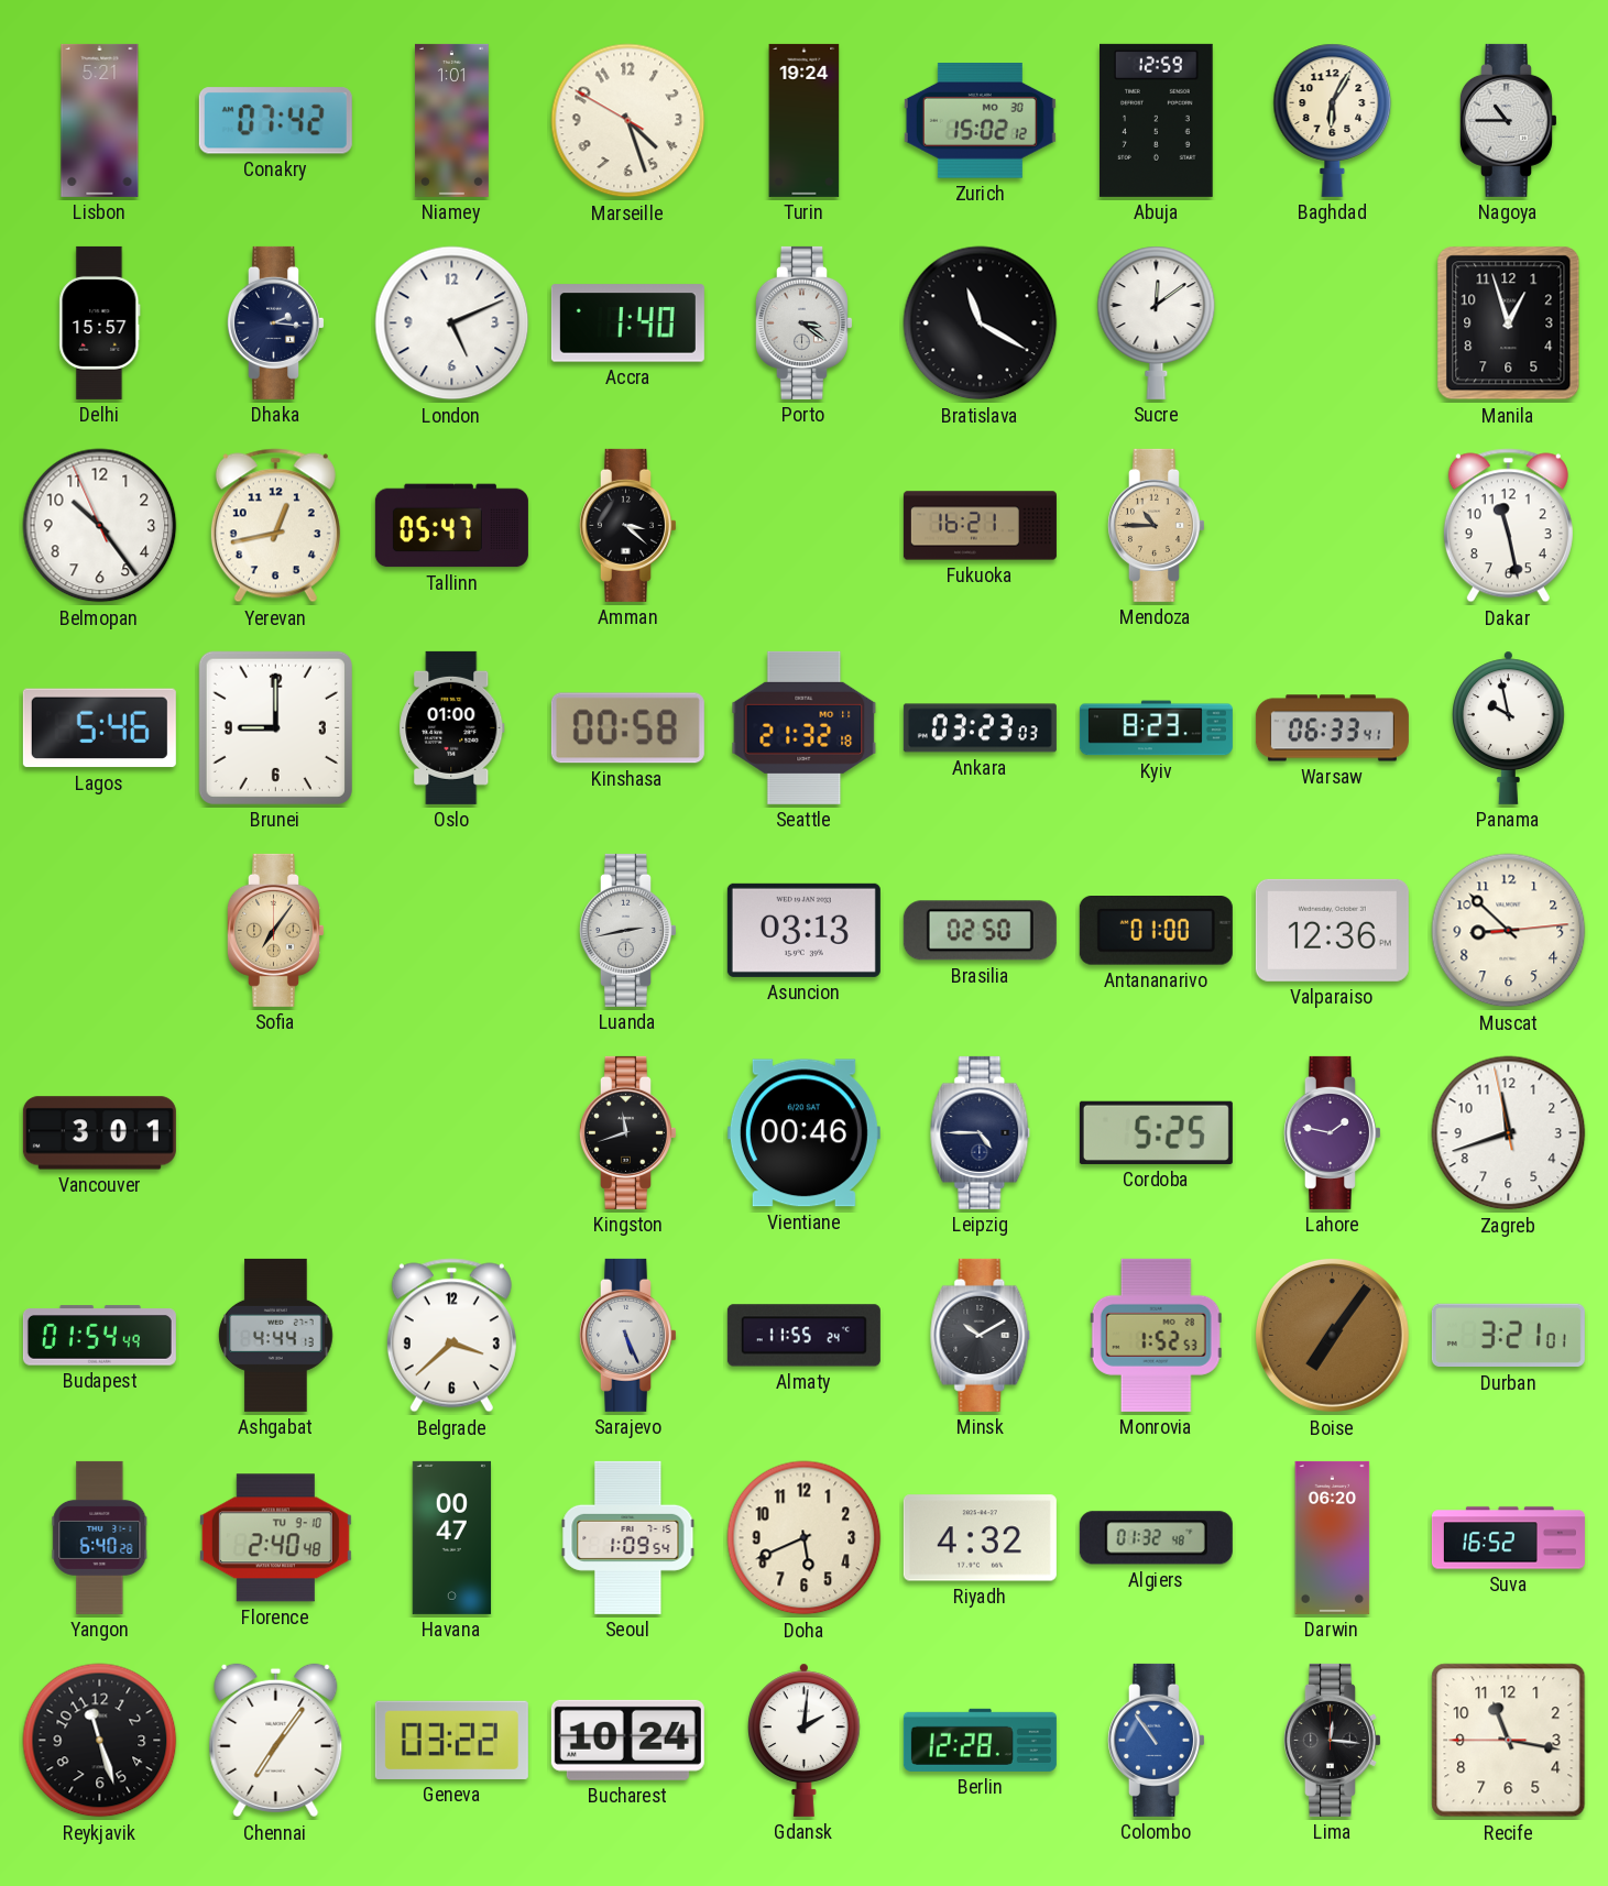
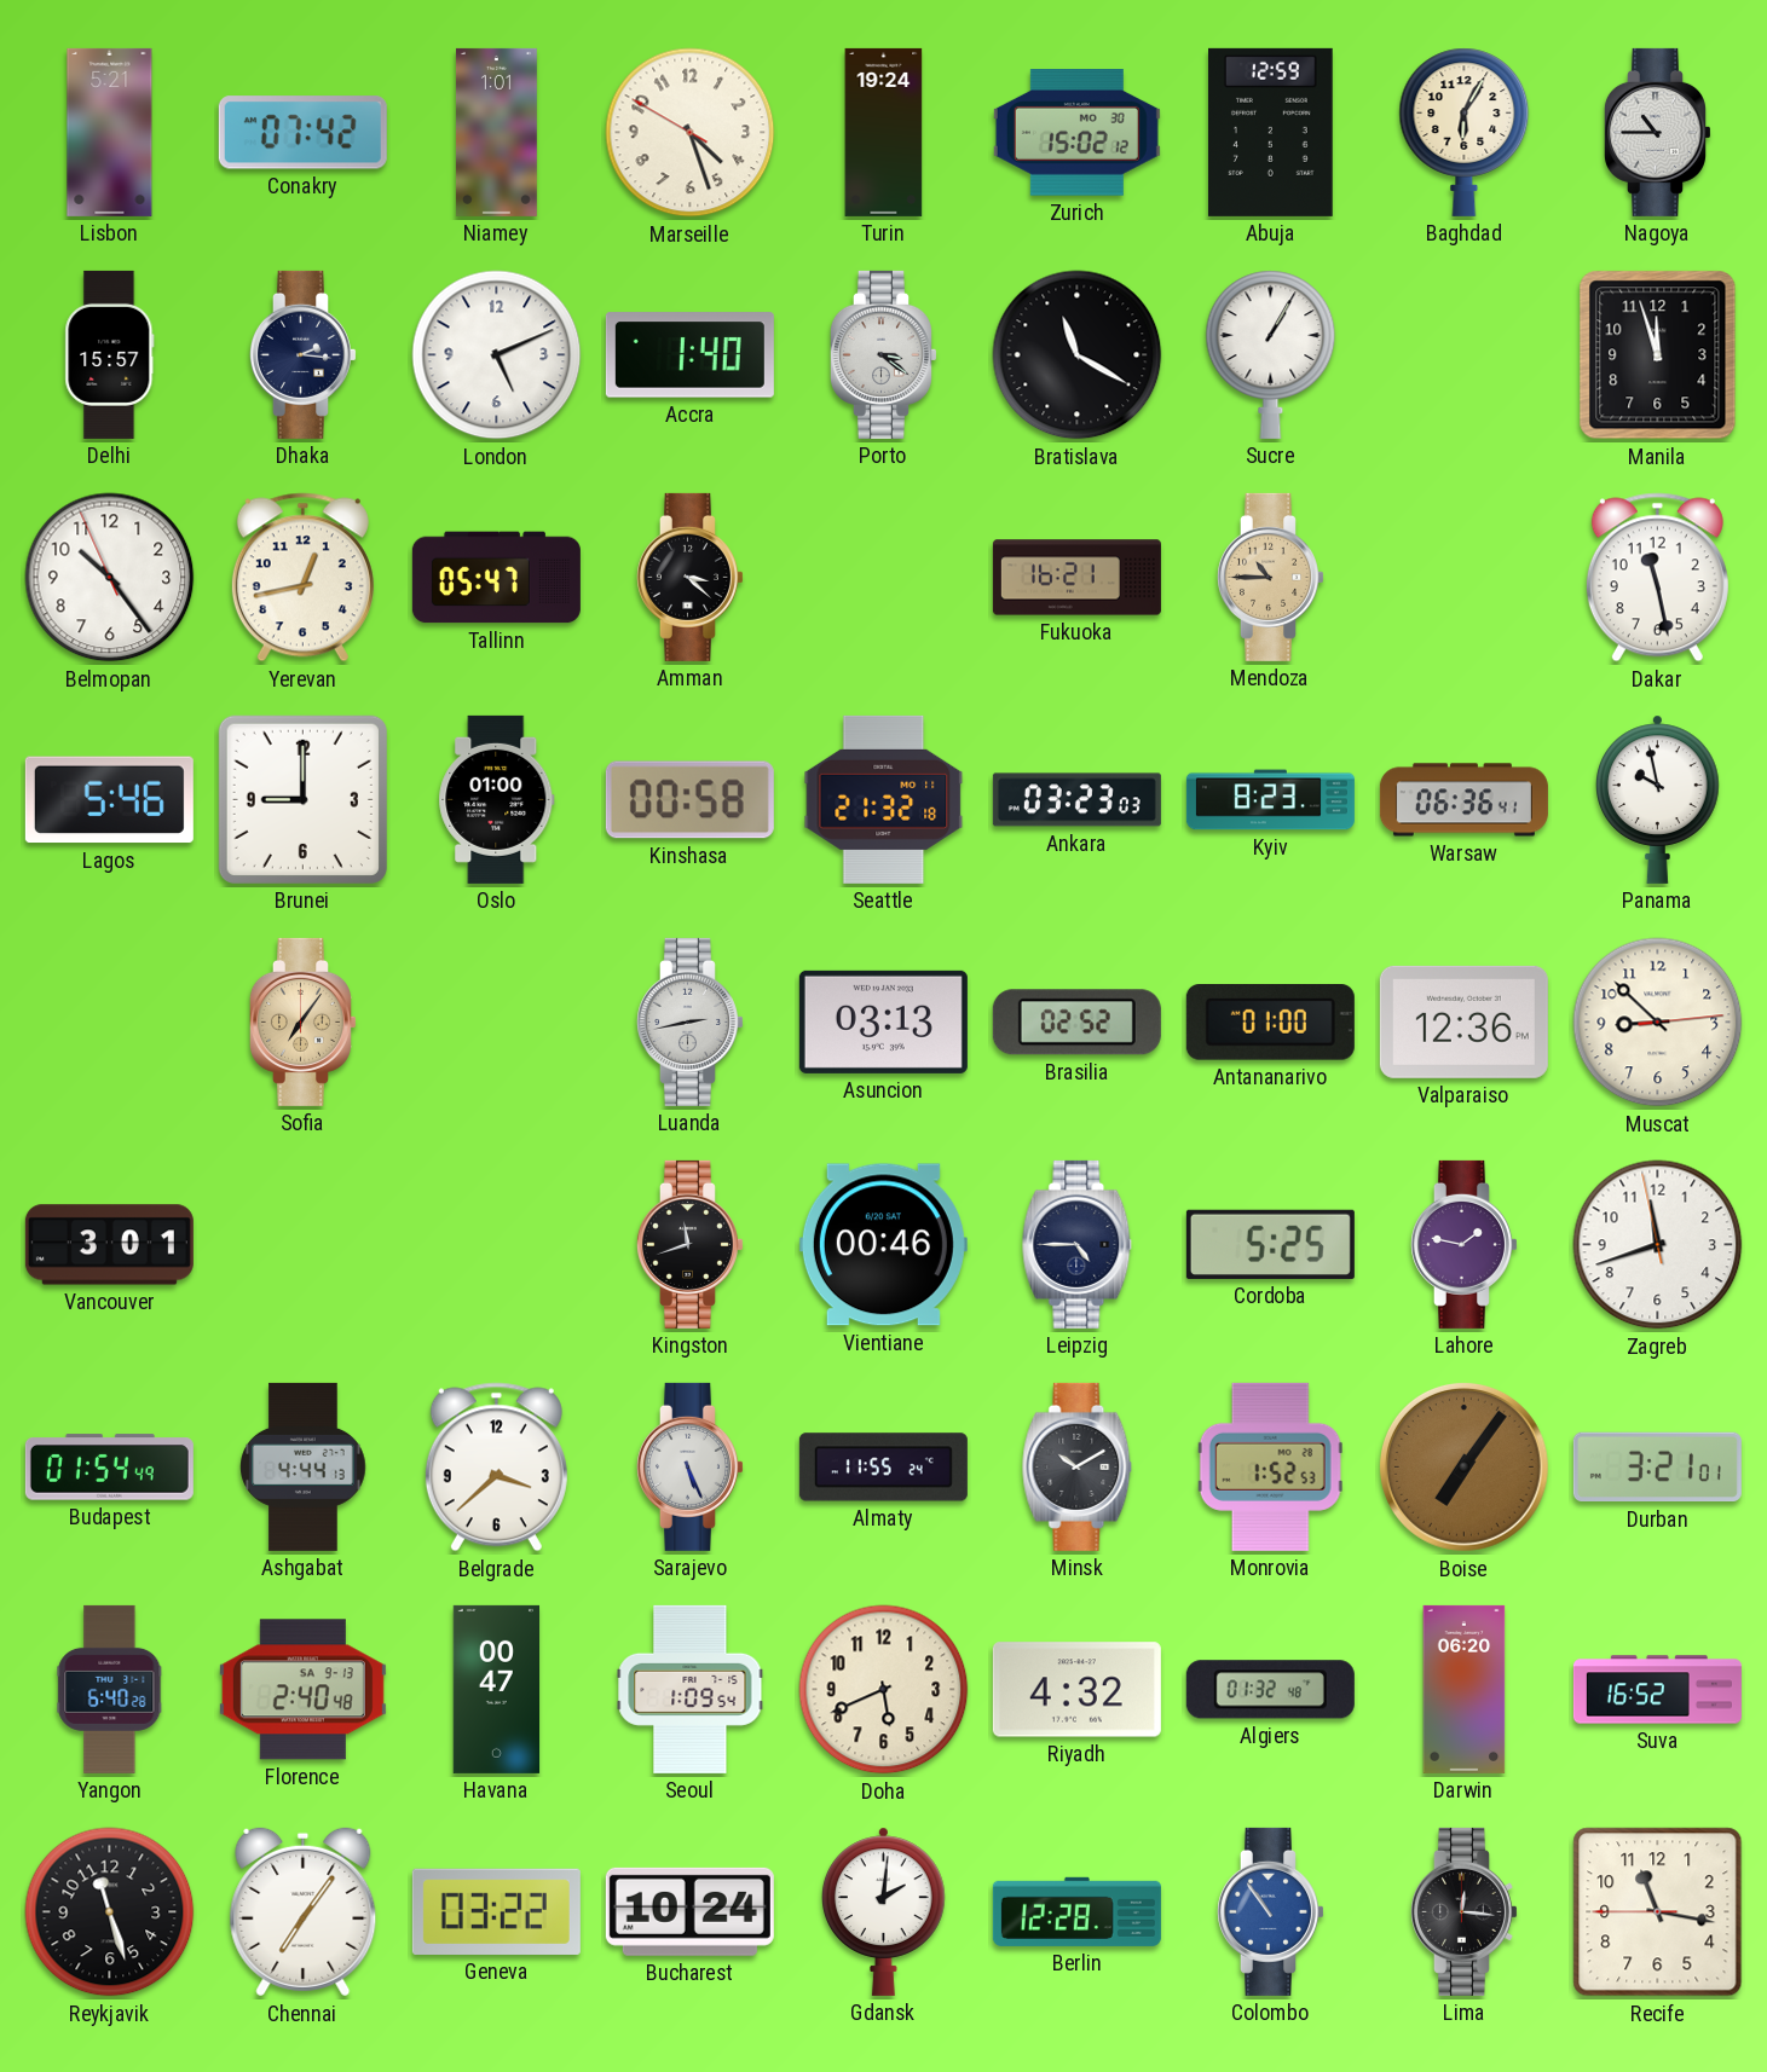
Sucre: 12:09 -> 1:05 (1271, 354)
Manila: 12:57 -> 11:57 (1658, 355)
Warsaw: 06:33 -> 06:36 (1463, 800)
Brasilia: 02:50 -> 02:52 (1076, 1023)
Florence date: TU 9-10 -> SA 9-13 (302, 1690)
